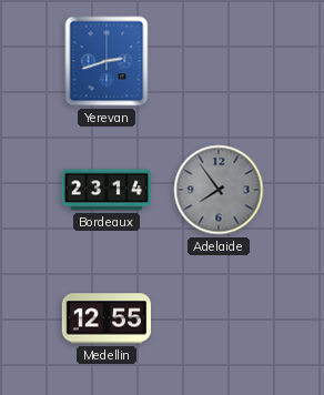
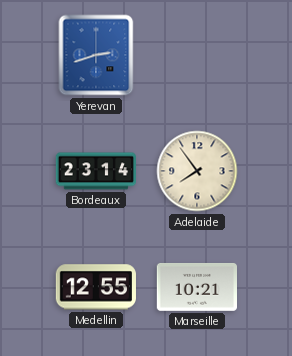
Adelaide dial: grey -> cream (197, 171)
Marseille: none -> 10:21 (196, 287)
